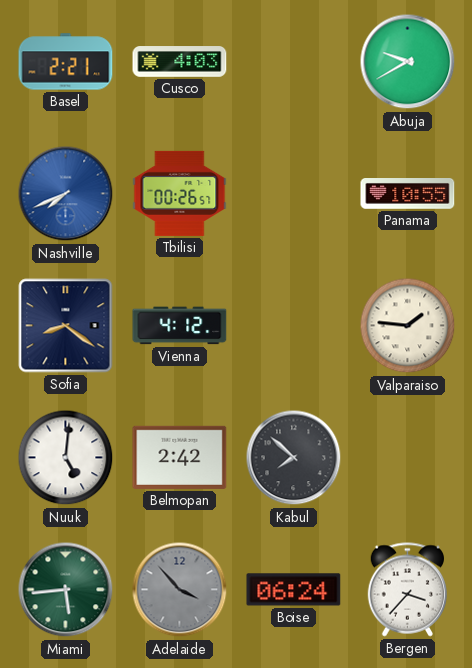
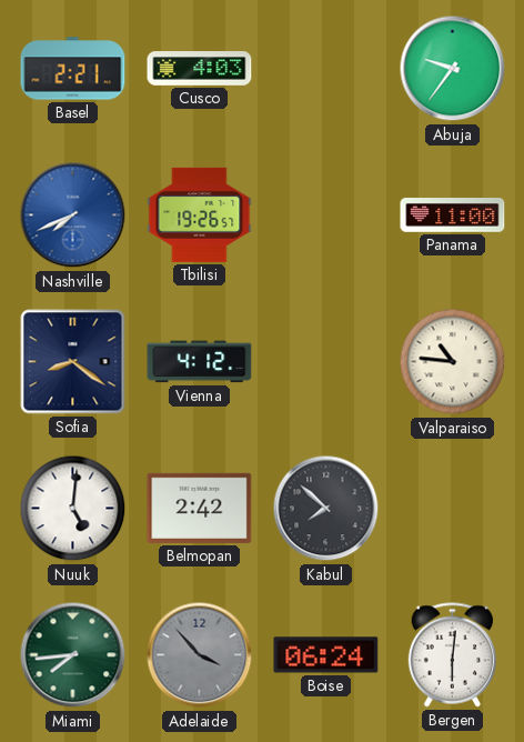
Abuja: 9:40 -> 9:36 (453, 69)
Tbilisi: 00:26 -> 19:26 (200, 214)
Panama: 10:55 -> 11:00 (453, 215)
Valparaiso: 1:46 -> 10:46 (453, 362)
Miami: 5:44 -> 7:44 (73, 655)
Bergen: 3:37 -> 6:01 (453, 655)
